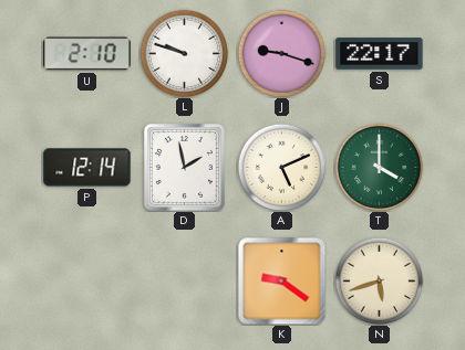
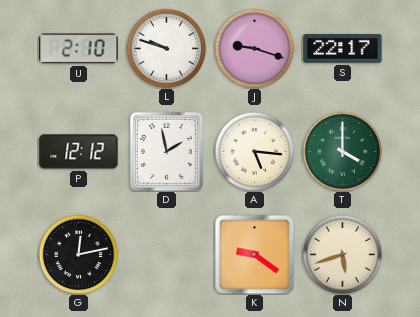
P: 12:14 -> 12:12 (79, 152)
A: 5:11 -> 5:16 (254, 151)
G: none -> 12:13 (78, 254)
